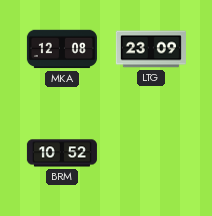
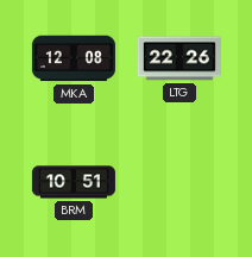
LTG: 23:09 -> 22:26 (179, 58)
BRM: 10:52 -> 10:51 (74, 182)
